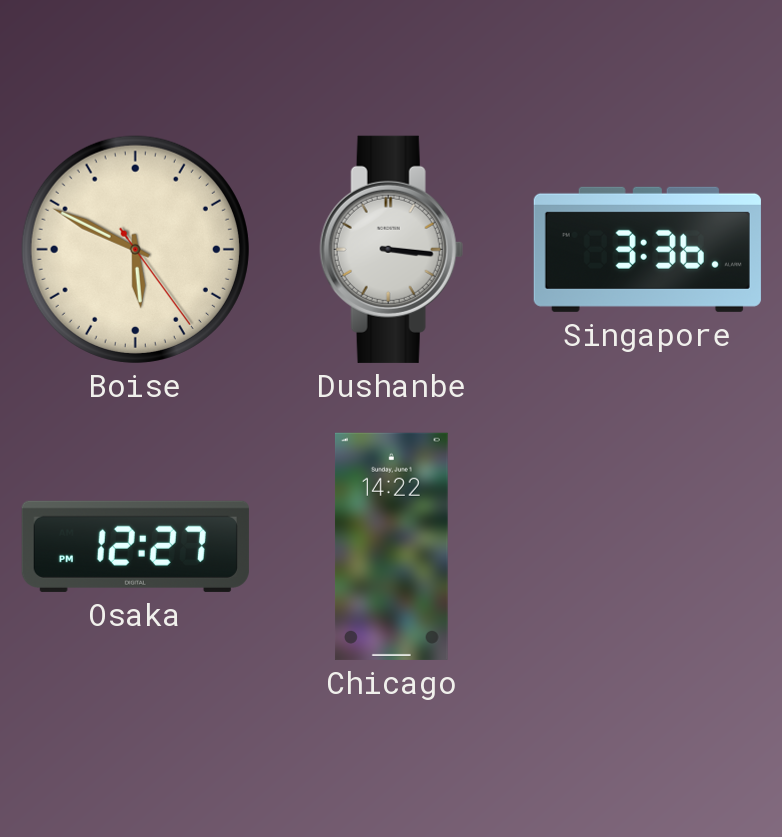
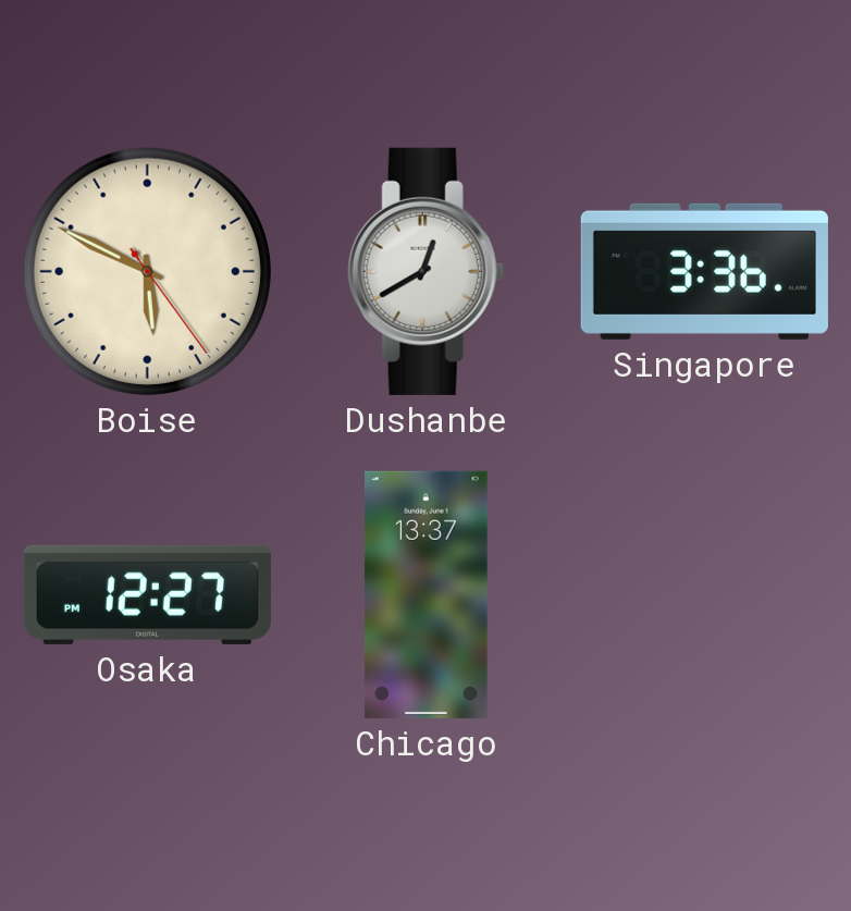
Dushanbe: 3:16 -> 12:40 (425, 271)
Chicago: 14:22 -> 13:37 (427, 594)
